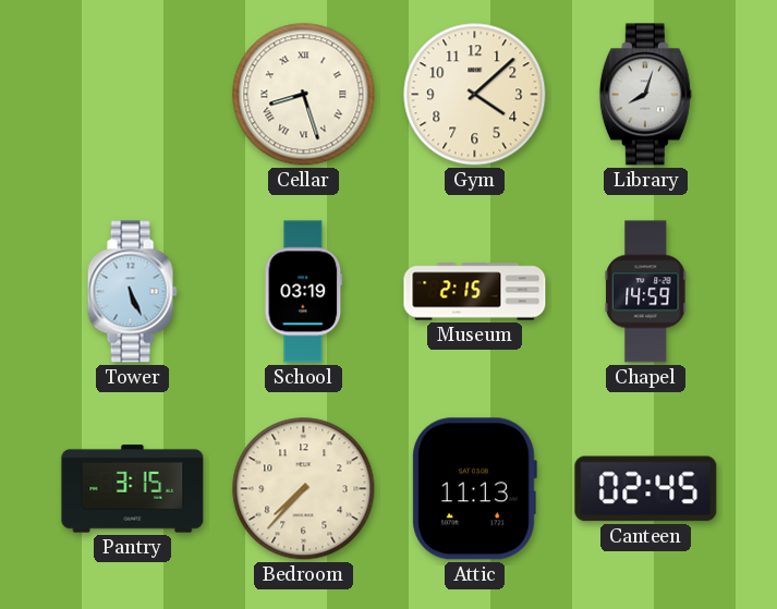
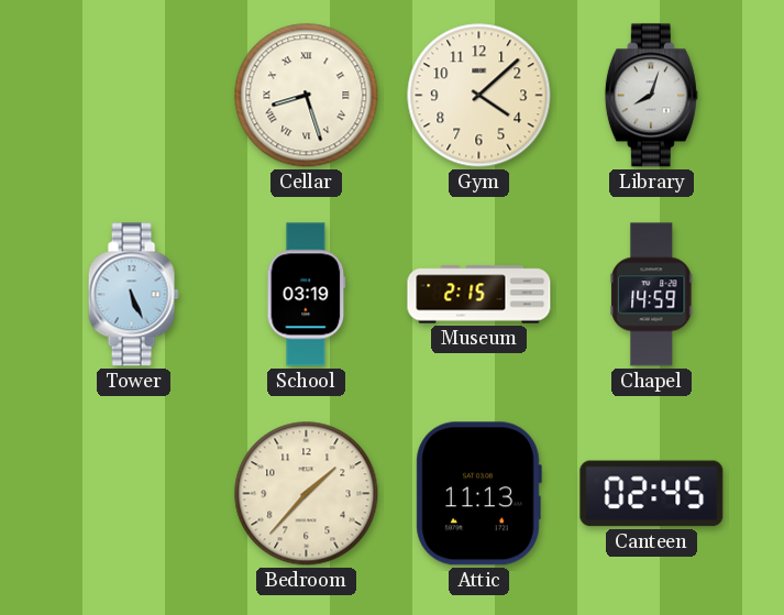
Pantry: 3:15 -> none (133, 489)
Bedroom: 7:37 -> 1:37 (307, 494)
